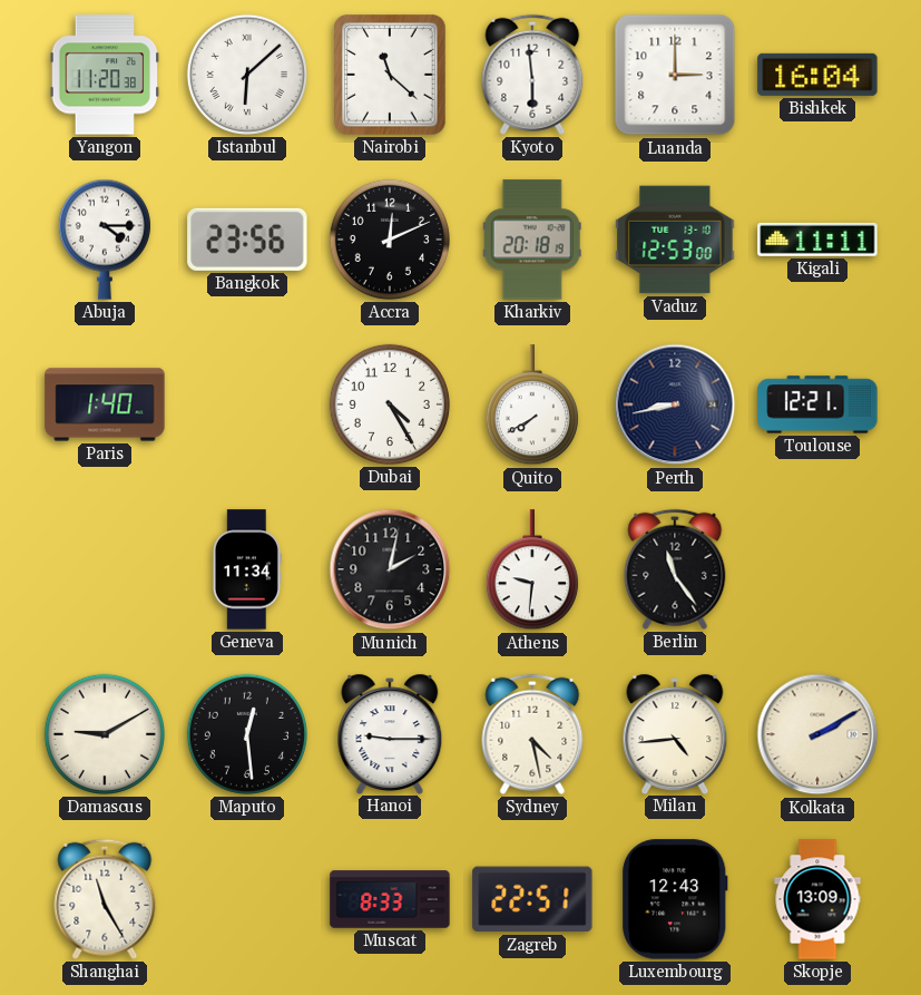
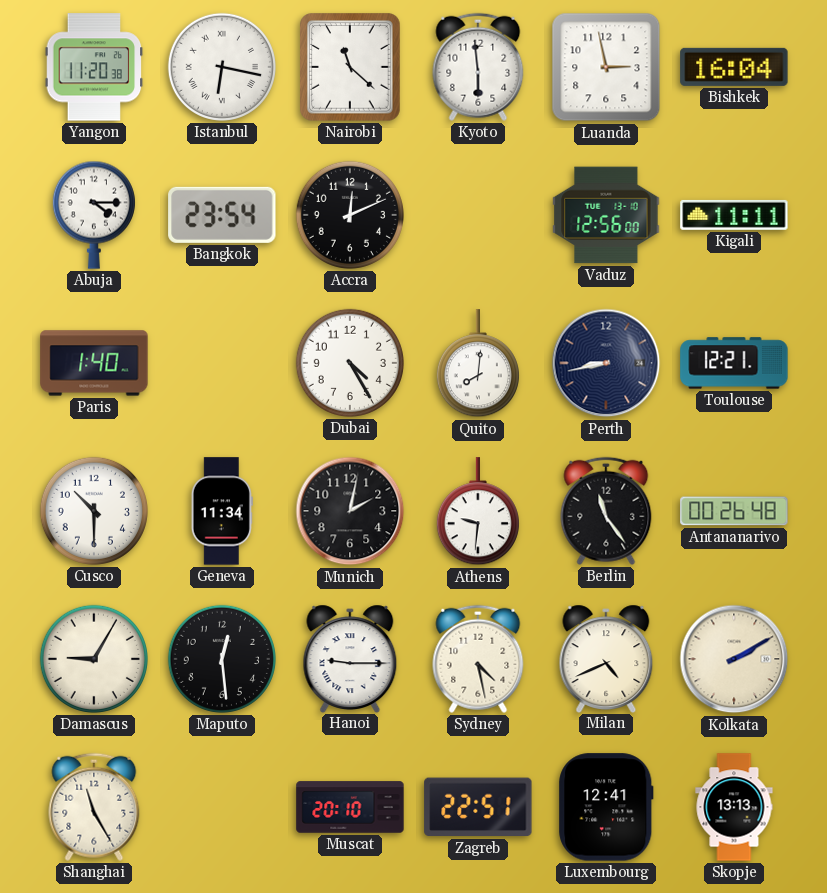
Istanbul: 6:08 -> 6:17 (222, 67)
Luanda: 3:00 -> 2:58 (606, 67)
Bangkok: 23:56 -> 23:54 (222, 215)
Kharkiv: 20:18 -> none (532, 240)
Vaduz: 12:53 -> 12:56 (606, 215)
Quito: 7:40 -> 8:01 (478, 364)
Cusco: none -> 10:30 (94, 511)
Antananarivo: none -> 00:26 (734, 511)
Damascus: 9:10 -> 9:05 (94, 659)
Milan: 4:44 -> 4:41 (606, 658)
Muscat: 8:33 -> 20:10 (350, 807)
Luxembourg: 12:43 -> 12:41 (606, 807)
Skopje: 13:09 -> 13:13 (734, 807)
